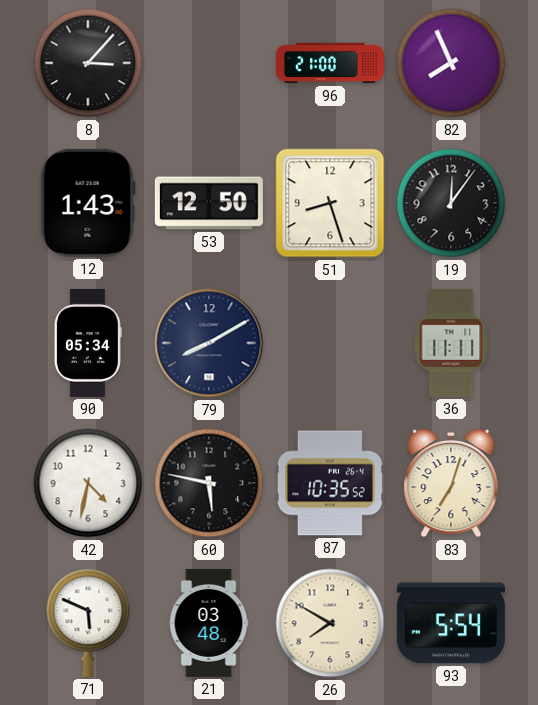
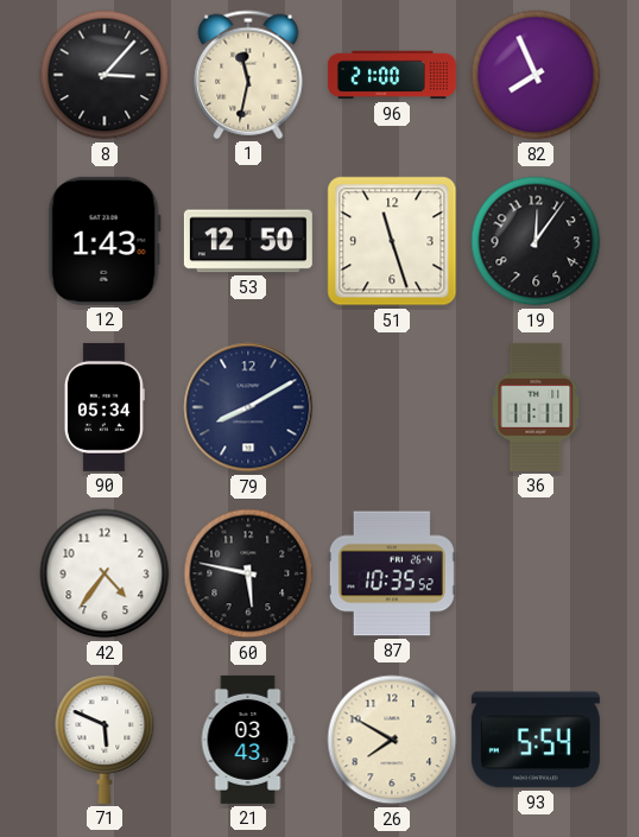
1: none -> 11:32 (248, 75)
51: 8:27 -> 11:27 (392, 241)
42: 4:32 -> 4:36 (105, 573)
83: 7:03 -> none (451, 483)
21: 03:48 -> 03:43 (248, 740)
